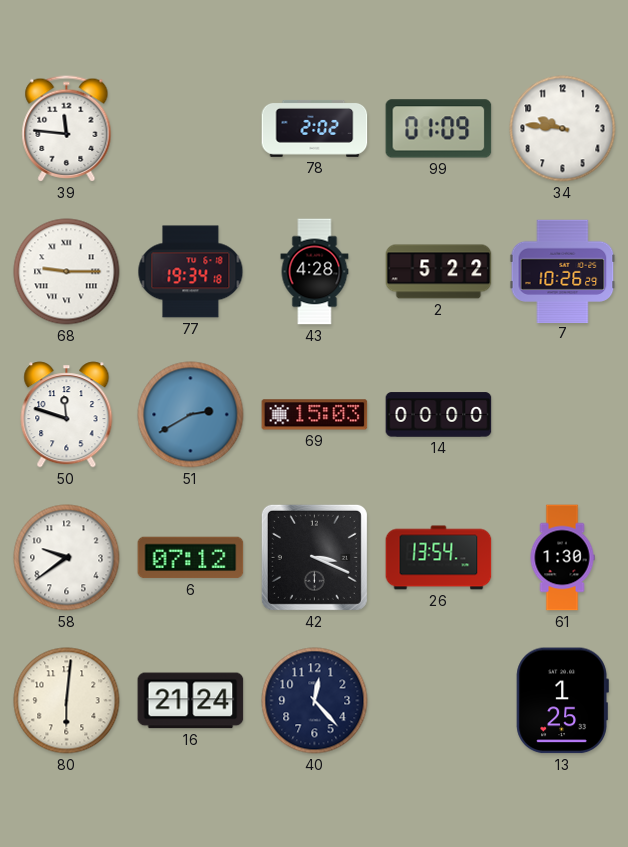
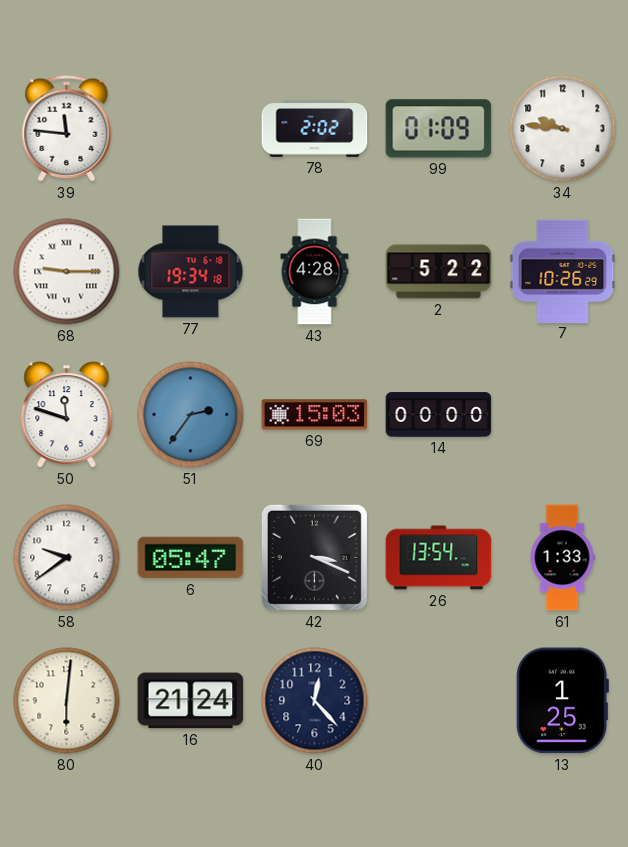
51: 2:40 -> 2:36 (191, 415)
6: 07:12 -> 05:47 (191, 558)
61: 1:30 -> 1:33 (562, 558)
